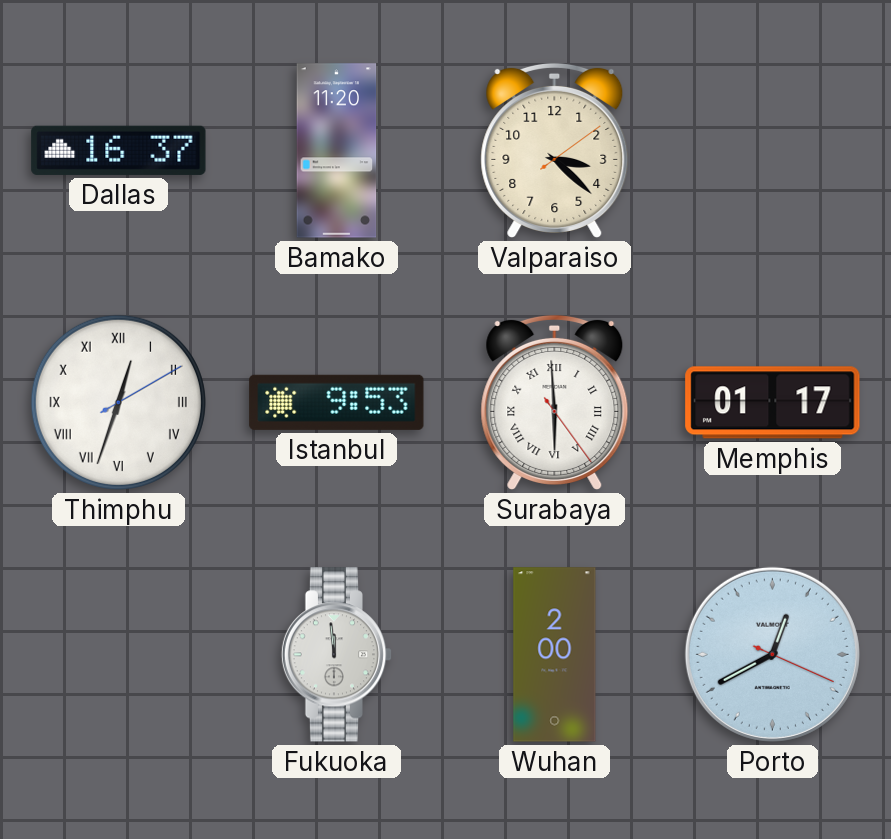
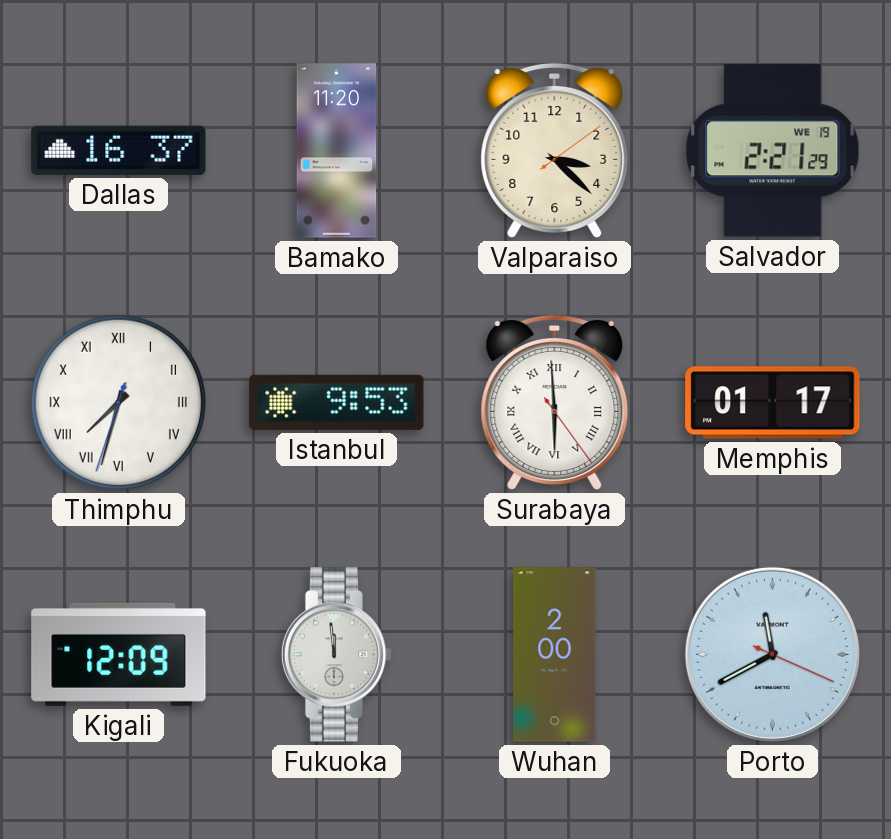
Salvador: none -> 2:21 (773, 151)
Thimphu: 12:33 -> 7:32 (118, 402)
Kigali: none -> 12:09 (119, 654)
Porto: 12:40 -> 11:40 (772, 654)
